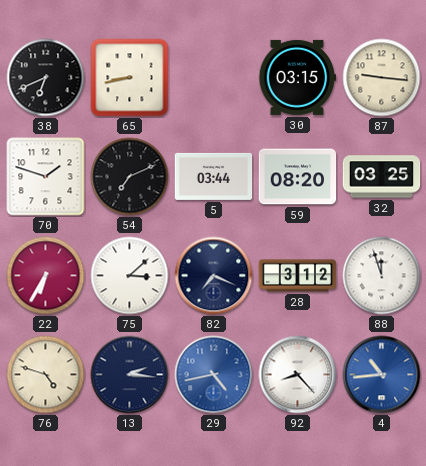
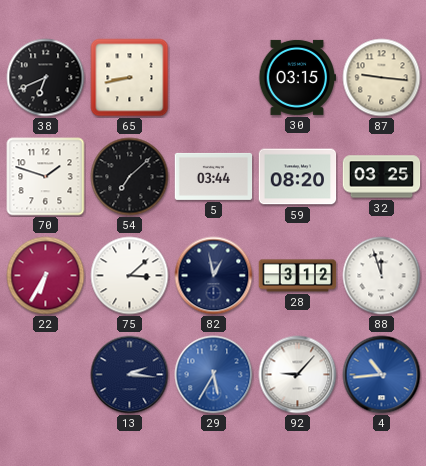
54: 7:11 -> 7:08 (130, 177)
82: 7:19 -> 12:58 (214, 276)
76: 4:48 -> none (46, 375)
29: 4:43 -> 5:35 (214, 375)
92: 8:23 -> 9:07 (298, 375)
